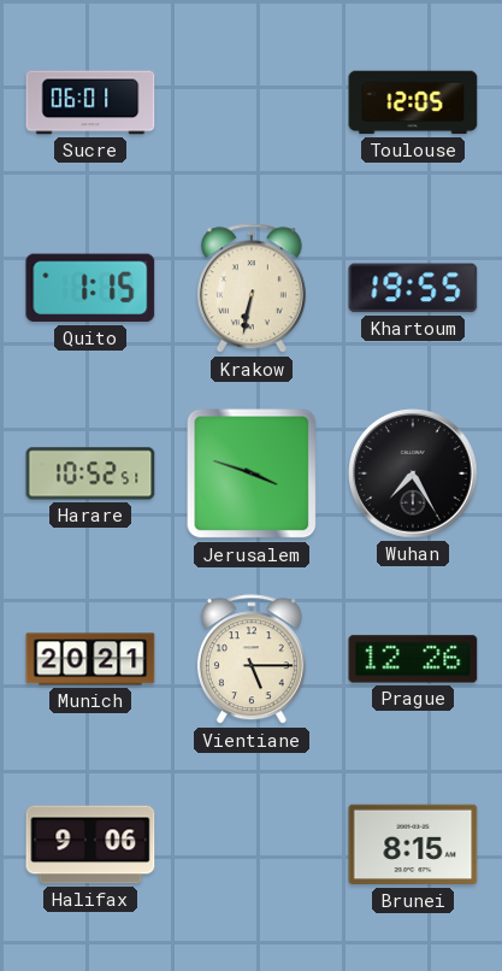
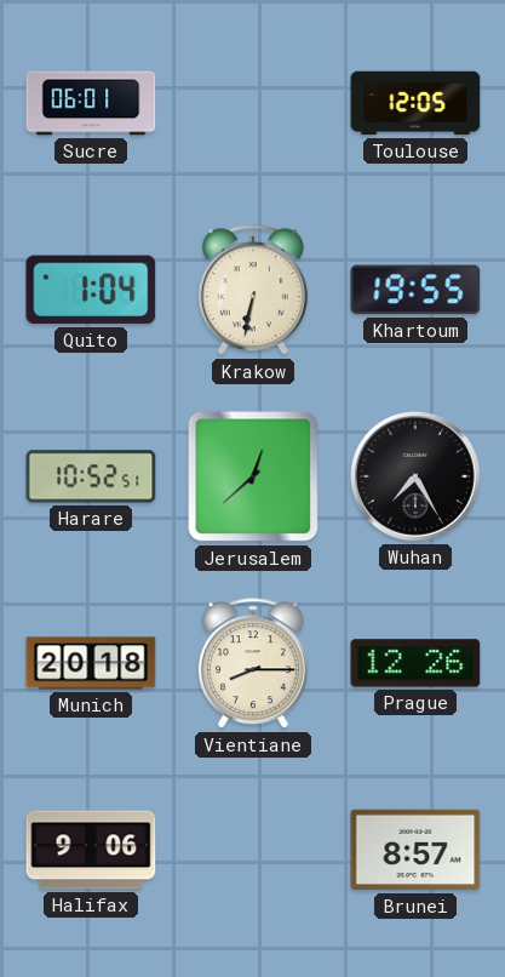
Quito: 1:15 -> 1:04 (91, 290)
Jerusalem: 3:48 -> 12:38 (253, 476)
Munich: 20:21 -> 20:18 (91, 663)
Vientiane: 5:15 -> 8:15 (253, 664)
Brunei: 8:15 -> 8:57 (415, 850)
